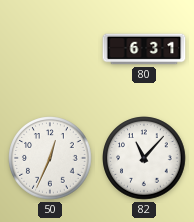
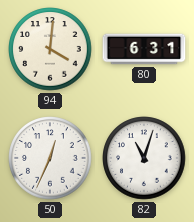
94: none -> 4:01 (50, 49)
82: 11:07 -> 11:03 (144, 158)
